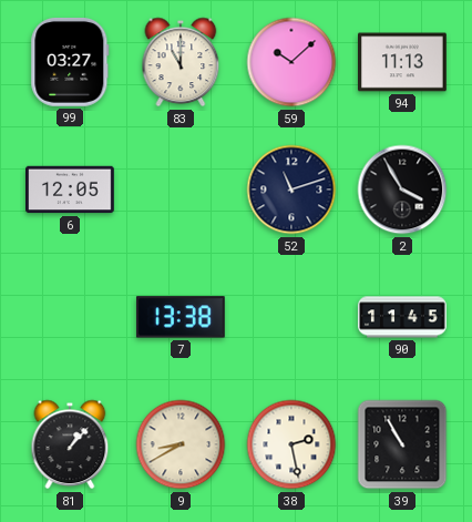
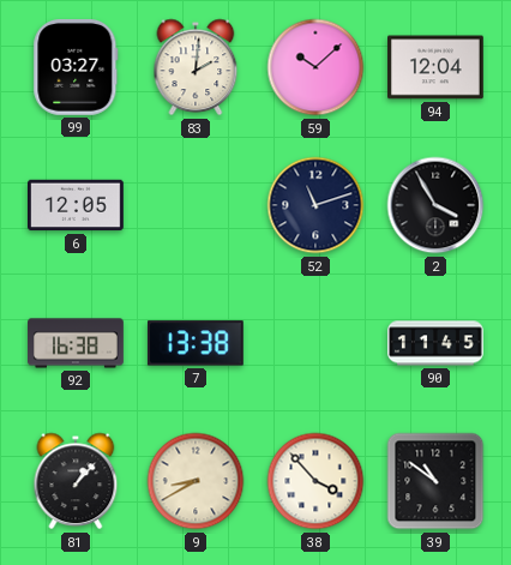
83: 11:00 -> 2:01 (196, 67)
94: 11:13 -> 12:04 (437, 67)
92: none -> 16:38 (76, 343)
38: 2:28 -> 3:53 (315, 481)
39: 10:55 -> 10:51 (435, 481)
